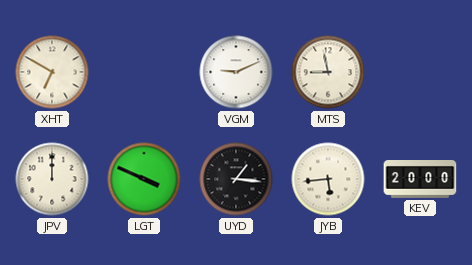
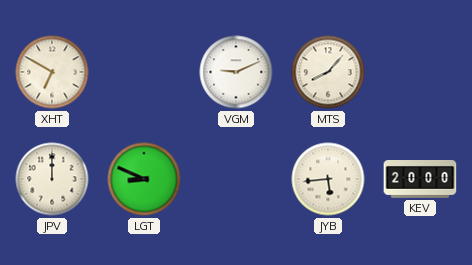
MTS: 8:58 -> 8:07 (328, 72)
LGT: 3:49 -> 8:49 (144, 179)
UYD: 1:16 -> none (236, 179)
